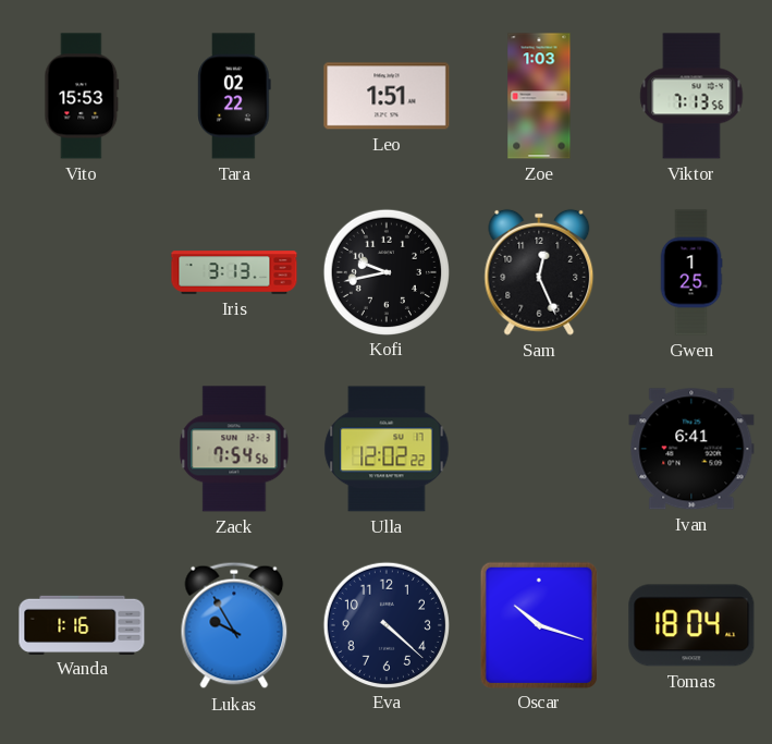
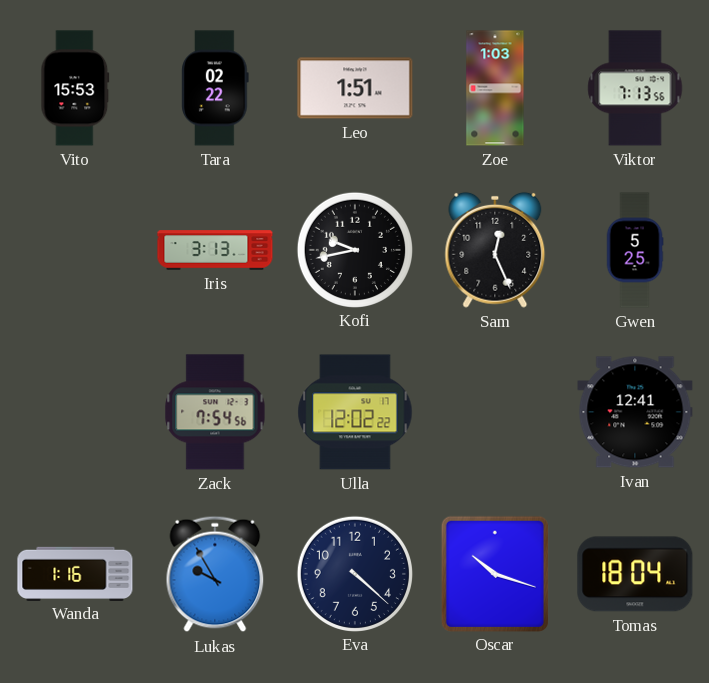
Gwen: 1:25 -> 5:25 (635, 250)
Ivan: 6:41 -> 12:41 (635, 412)
